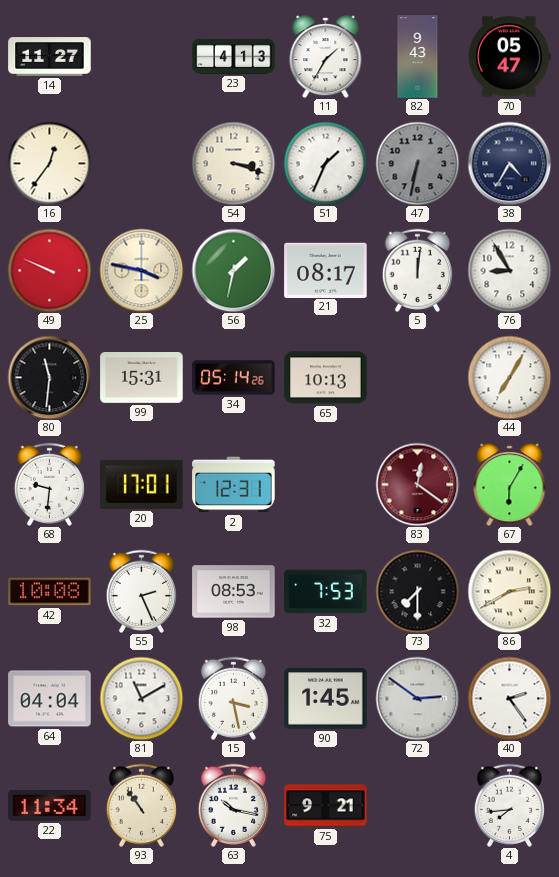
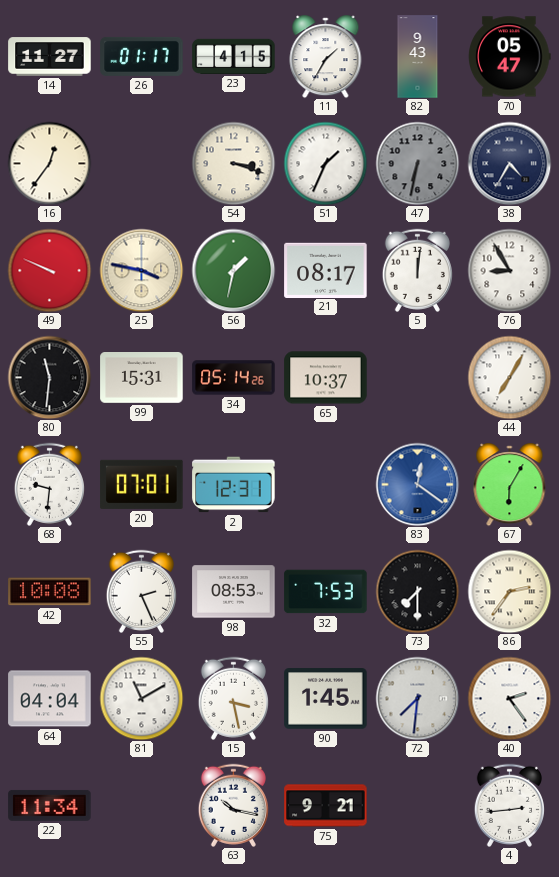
26: none -> 01:17 (142, 56)
23: 4:13 -> 4:15 (234, 56)
65: 10:13 -> 10:37 (326, 378)
20: 17:01 -> 07:01 (142, 484)
83 dial: burgundy -> blue (417, 484)
86: 2:40 -> 2:36 (509, 591)
72: 2:51 -> 7:31 (417, 698)
93: 10:54 -> none (141, 805)
4: 7:44 -> 2:44 (509, 805)
